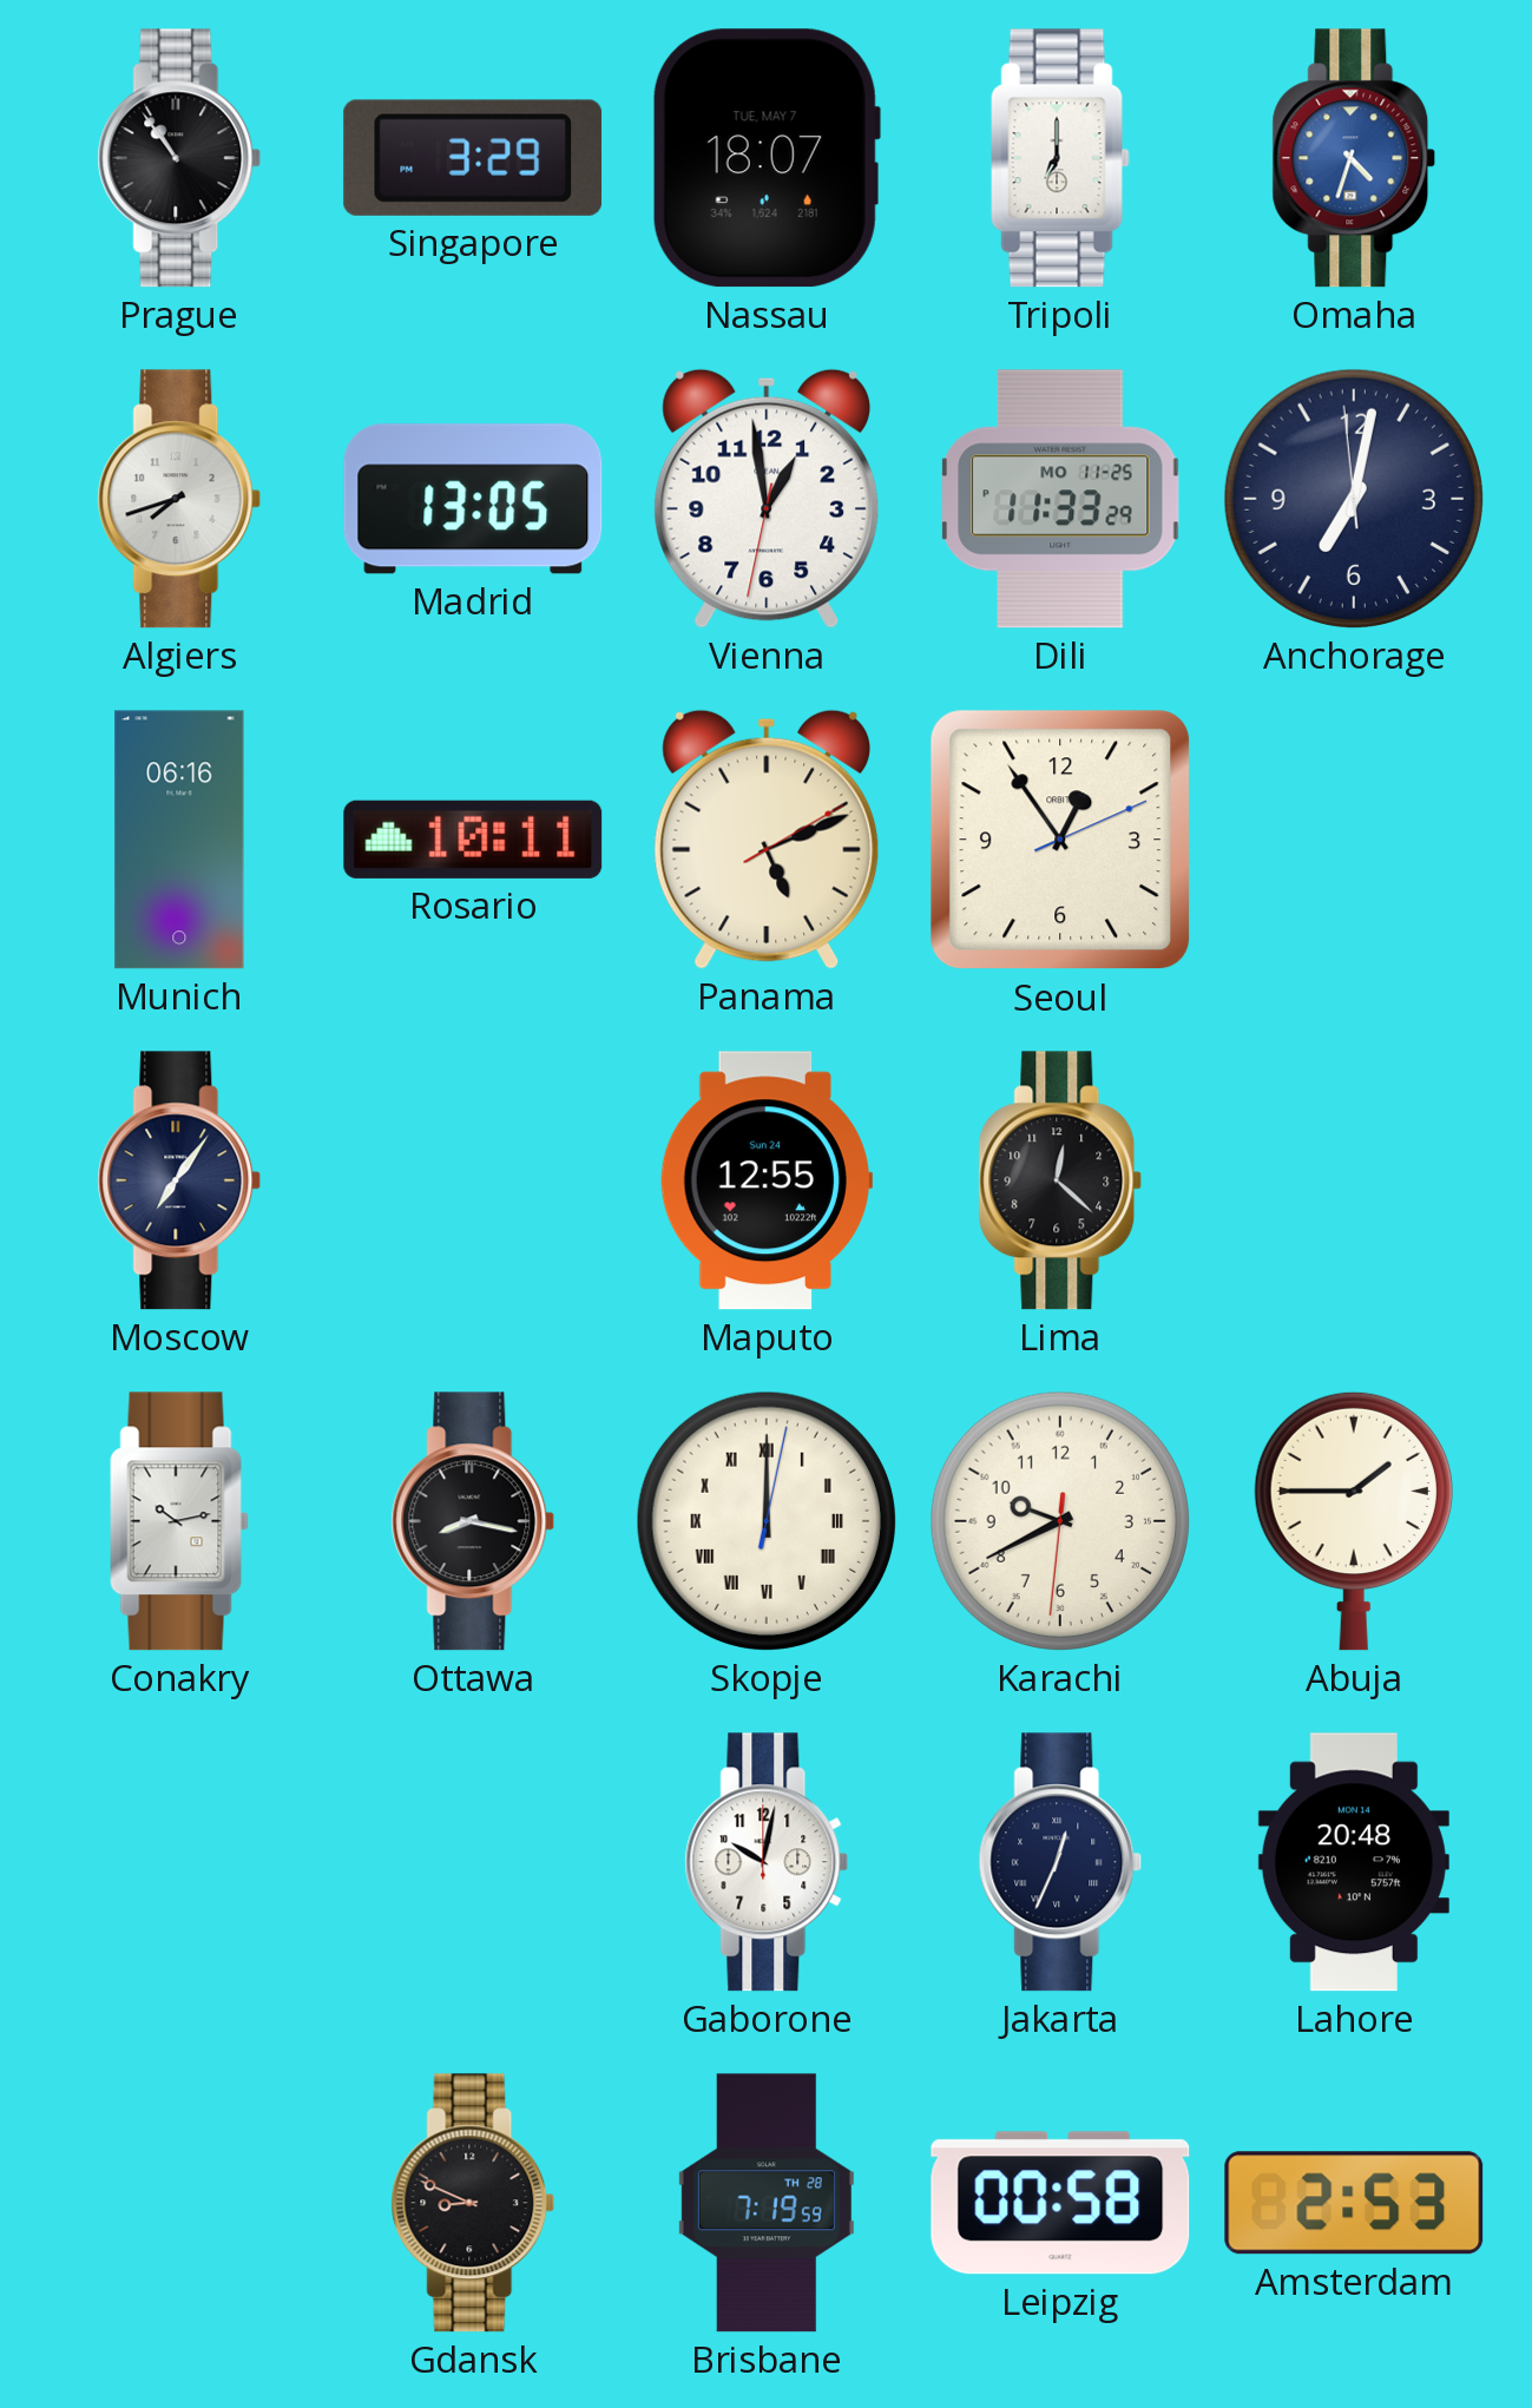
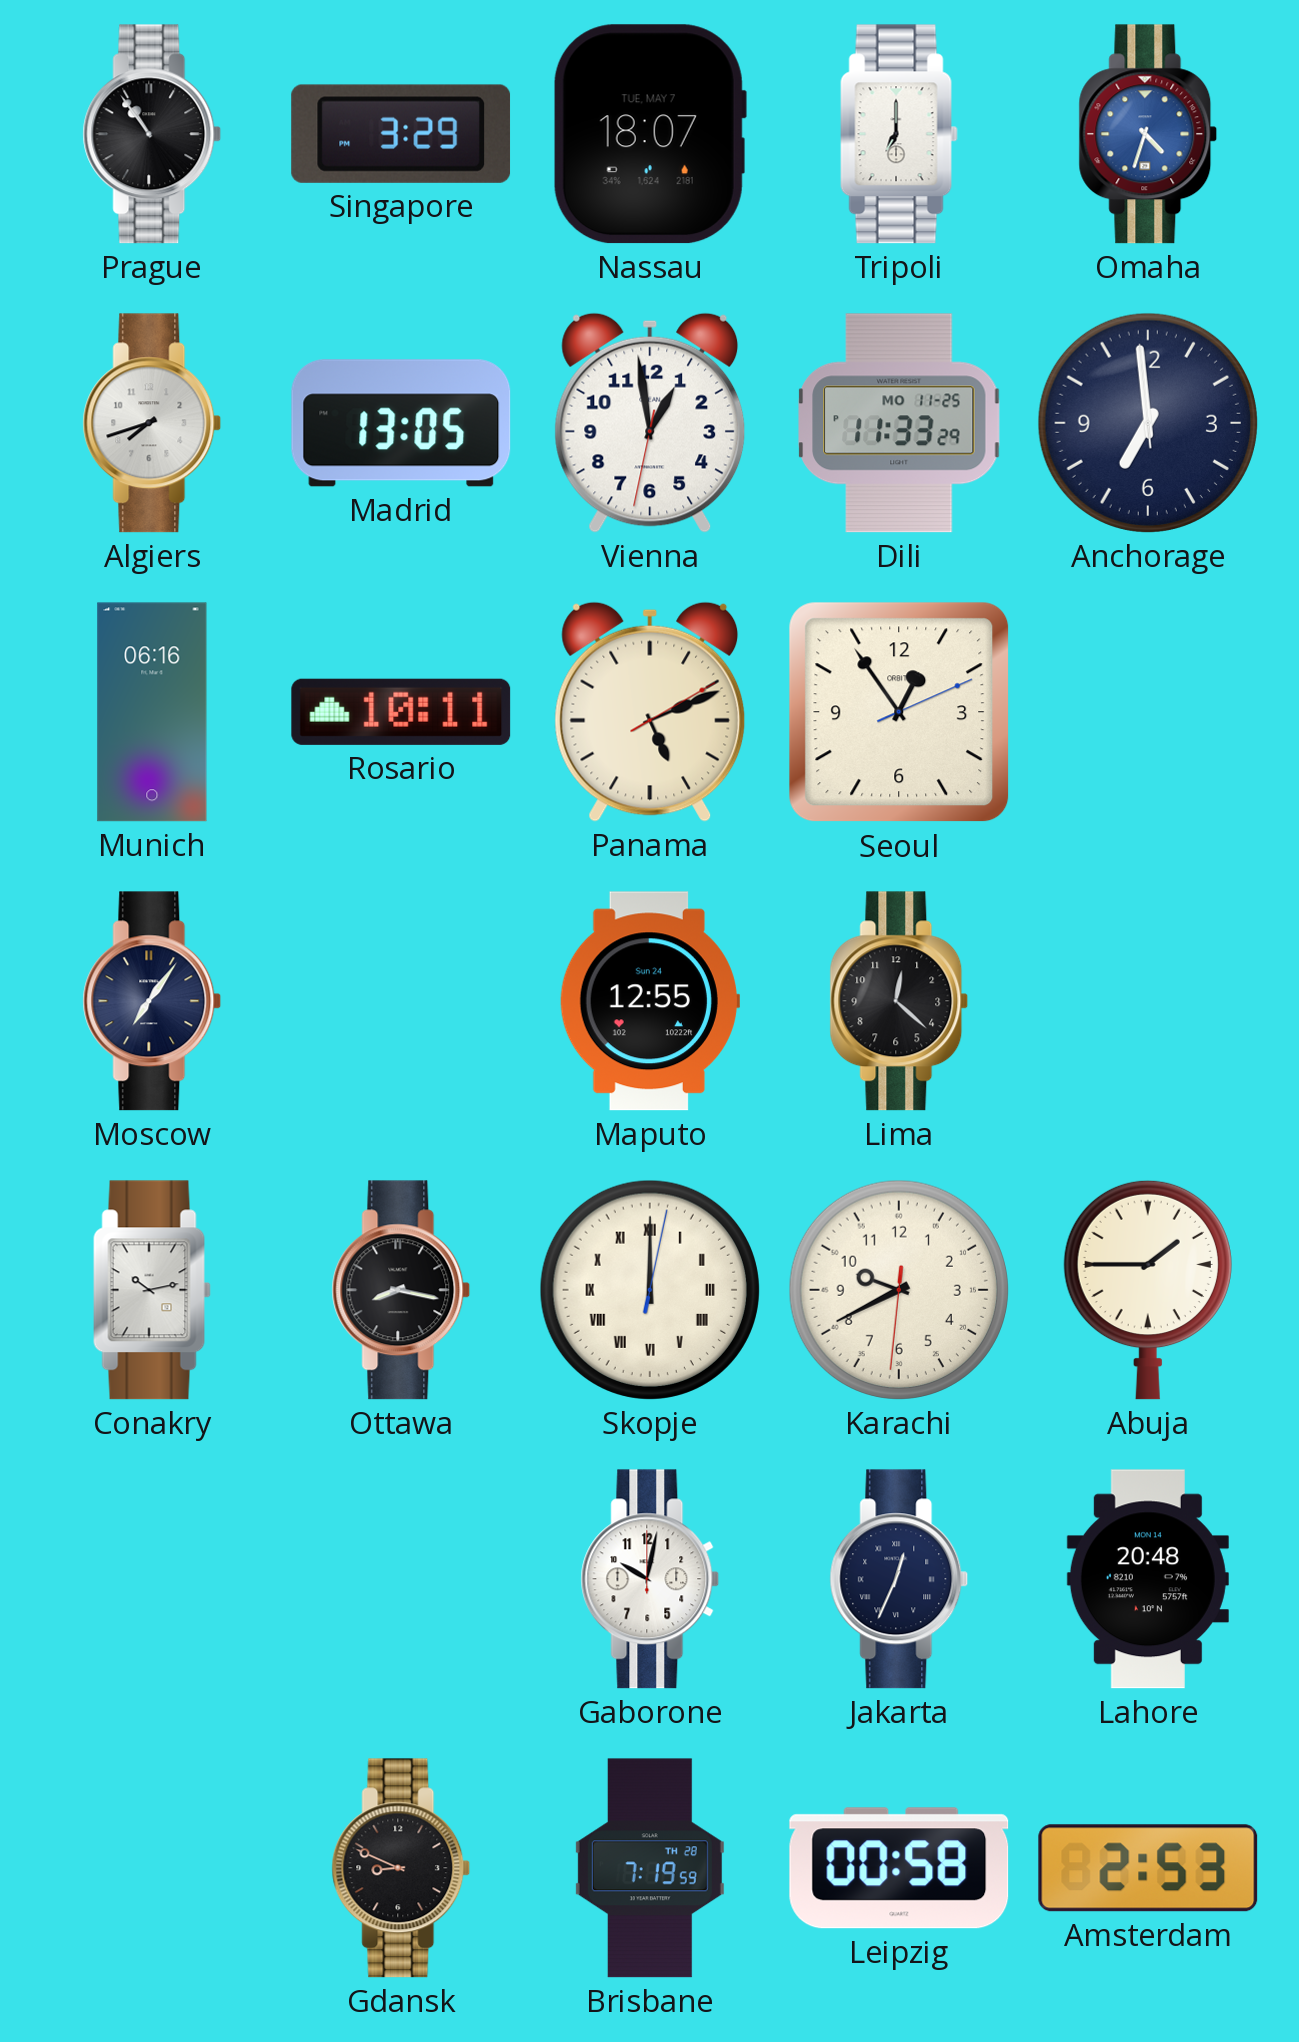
Anchorage: 7:01 -> 6:58 (1148, 423)
